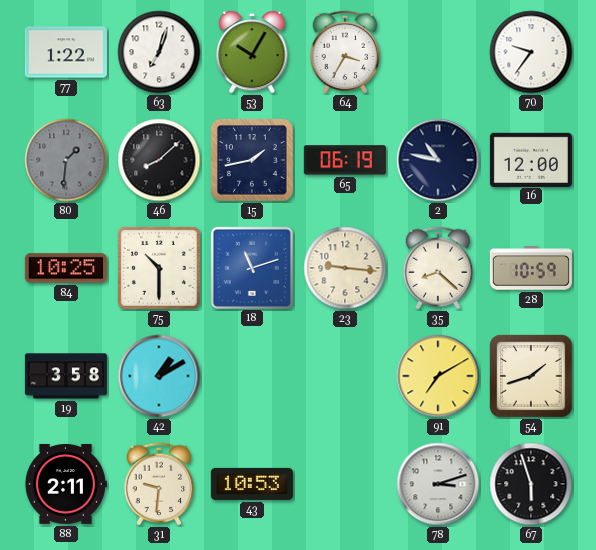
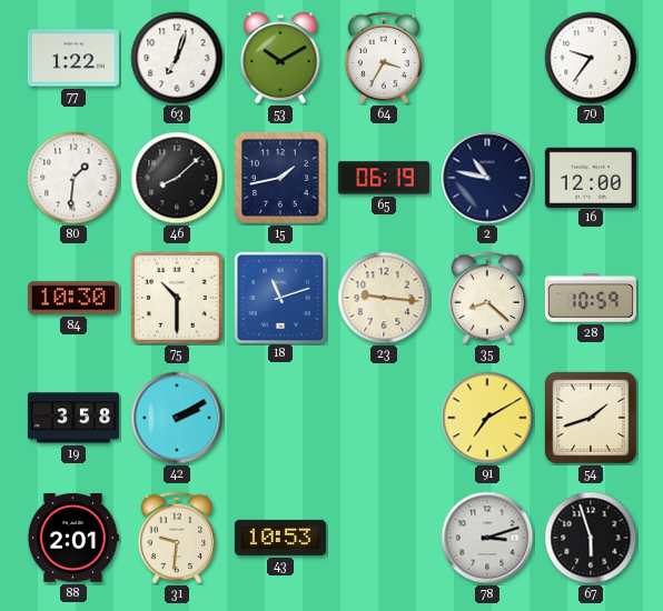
53: 10:05 -> 10:10 (280, 58)
80 dial: grey -> white (73, 178)
84: 10:25 -> 10:30 (73, 298)
42: 1:10 -> 2:10 (177, 418)
88: 2:11 -> 2:01 (72, 538)
